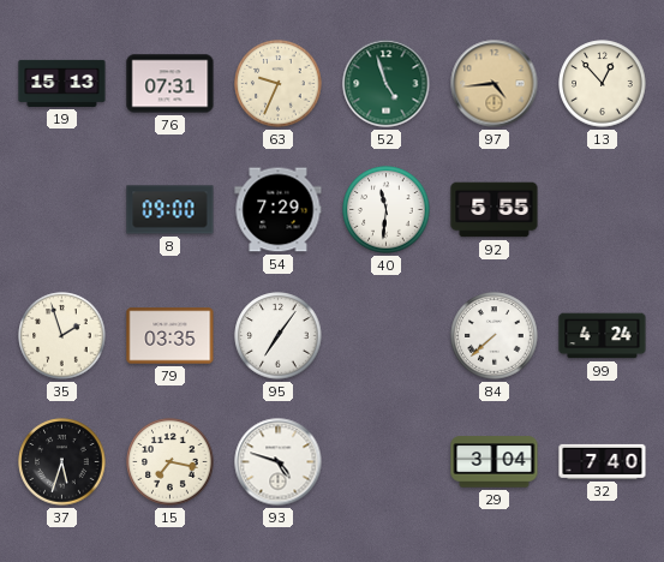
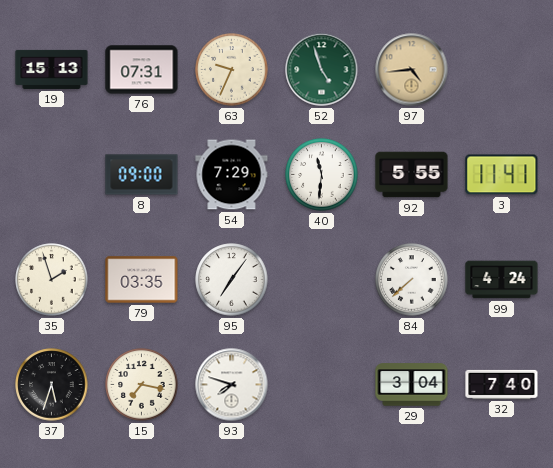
13: 12:53 -> none (603, 84)
3: none -> 11:41 (502, 175)
93: 4:48 -> 7:48 (232, 385)
